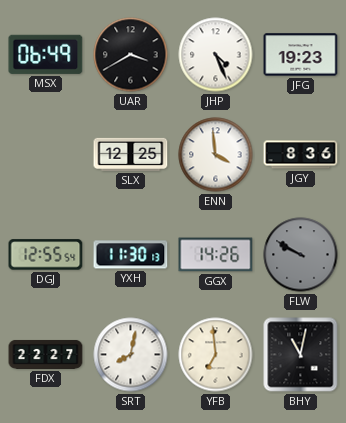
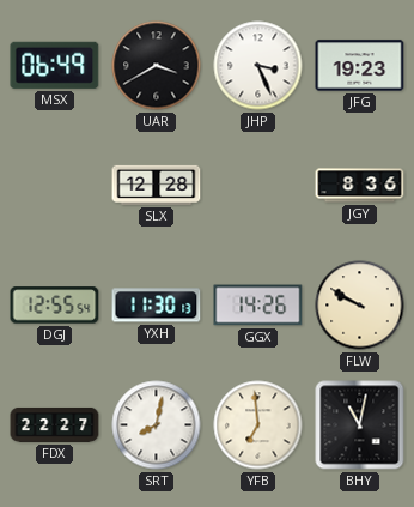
JHP: 4:26 -> 3:26 (258, 66)
SLX: 12:25 -> 12:28 (157, 185)
ENN: 3:59 -> none (216, 155)
FLW dial: grey -> cream (360, 306)
